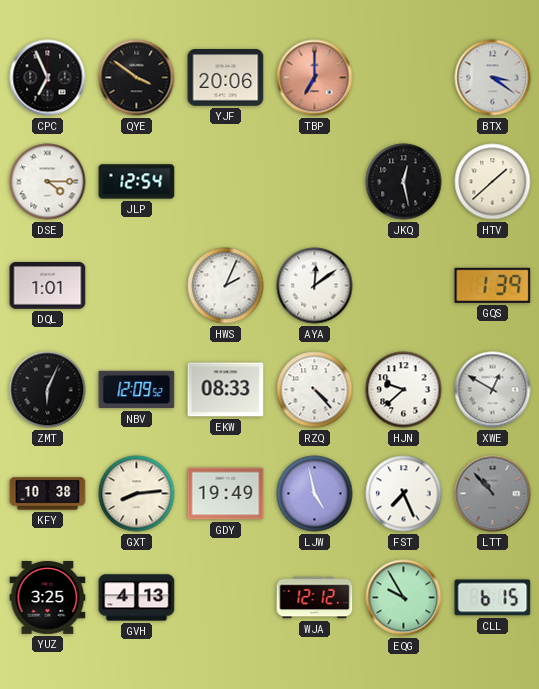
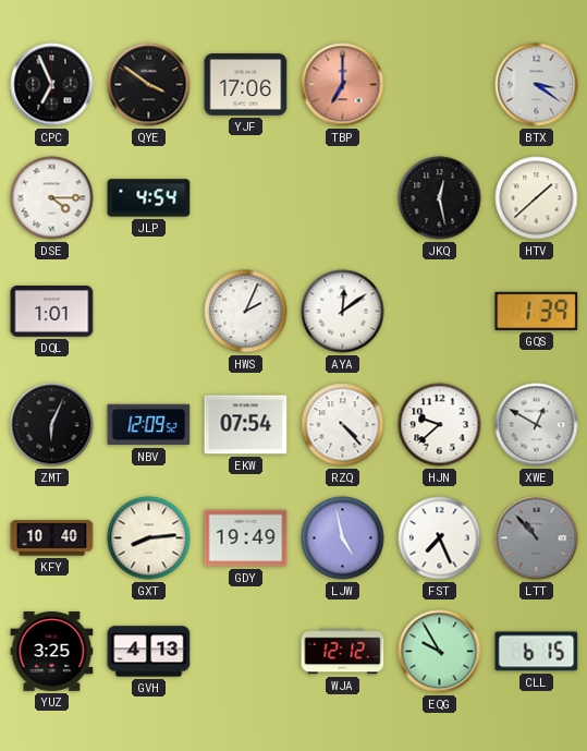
YJF: 20:06 -> 17:06 (246, 85)
JLP: 12:54 -> 4:54 (149, 198)
EKW: 08:33 -> 07:54 (246, 425)
KFY: 10:38 -> 10:40 (52, 538)
